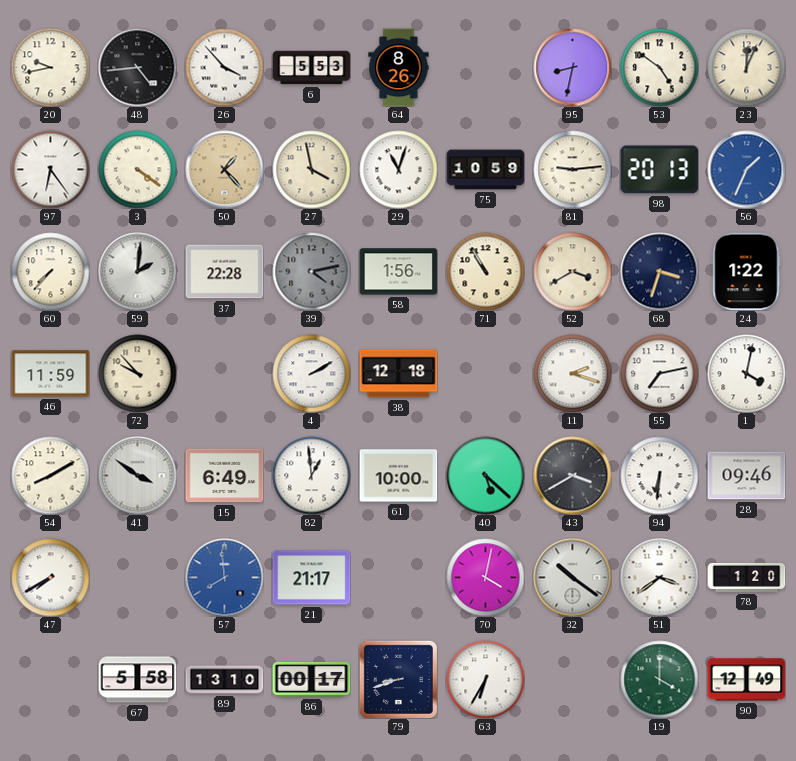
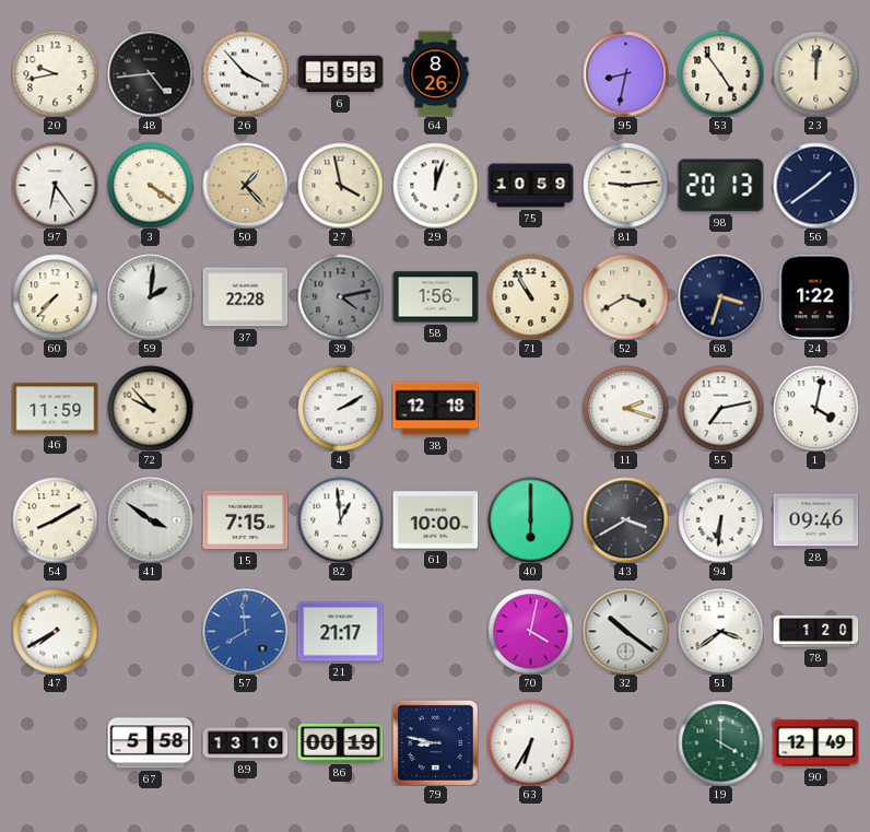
53: 4:51 -> 4:54 (720, 73)
23: 12:04 -> 12:01 (815, 73)
29: 11:03 -> 12:03 (435, 185)
56: 1:34 -> 1:39 (815, 185)
56 dial: blue -> navy (815, 185)
15: 6:49 -> 7:15 (245, 520)
40: 5:22 -> 6:00 (530, 519)
86: 00:17 -> 00:19 (340, 742)
79: 8:42 -> 8:47 (435, 742)
